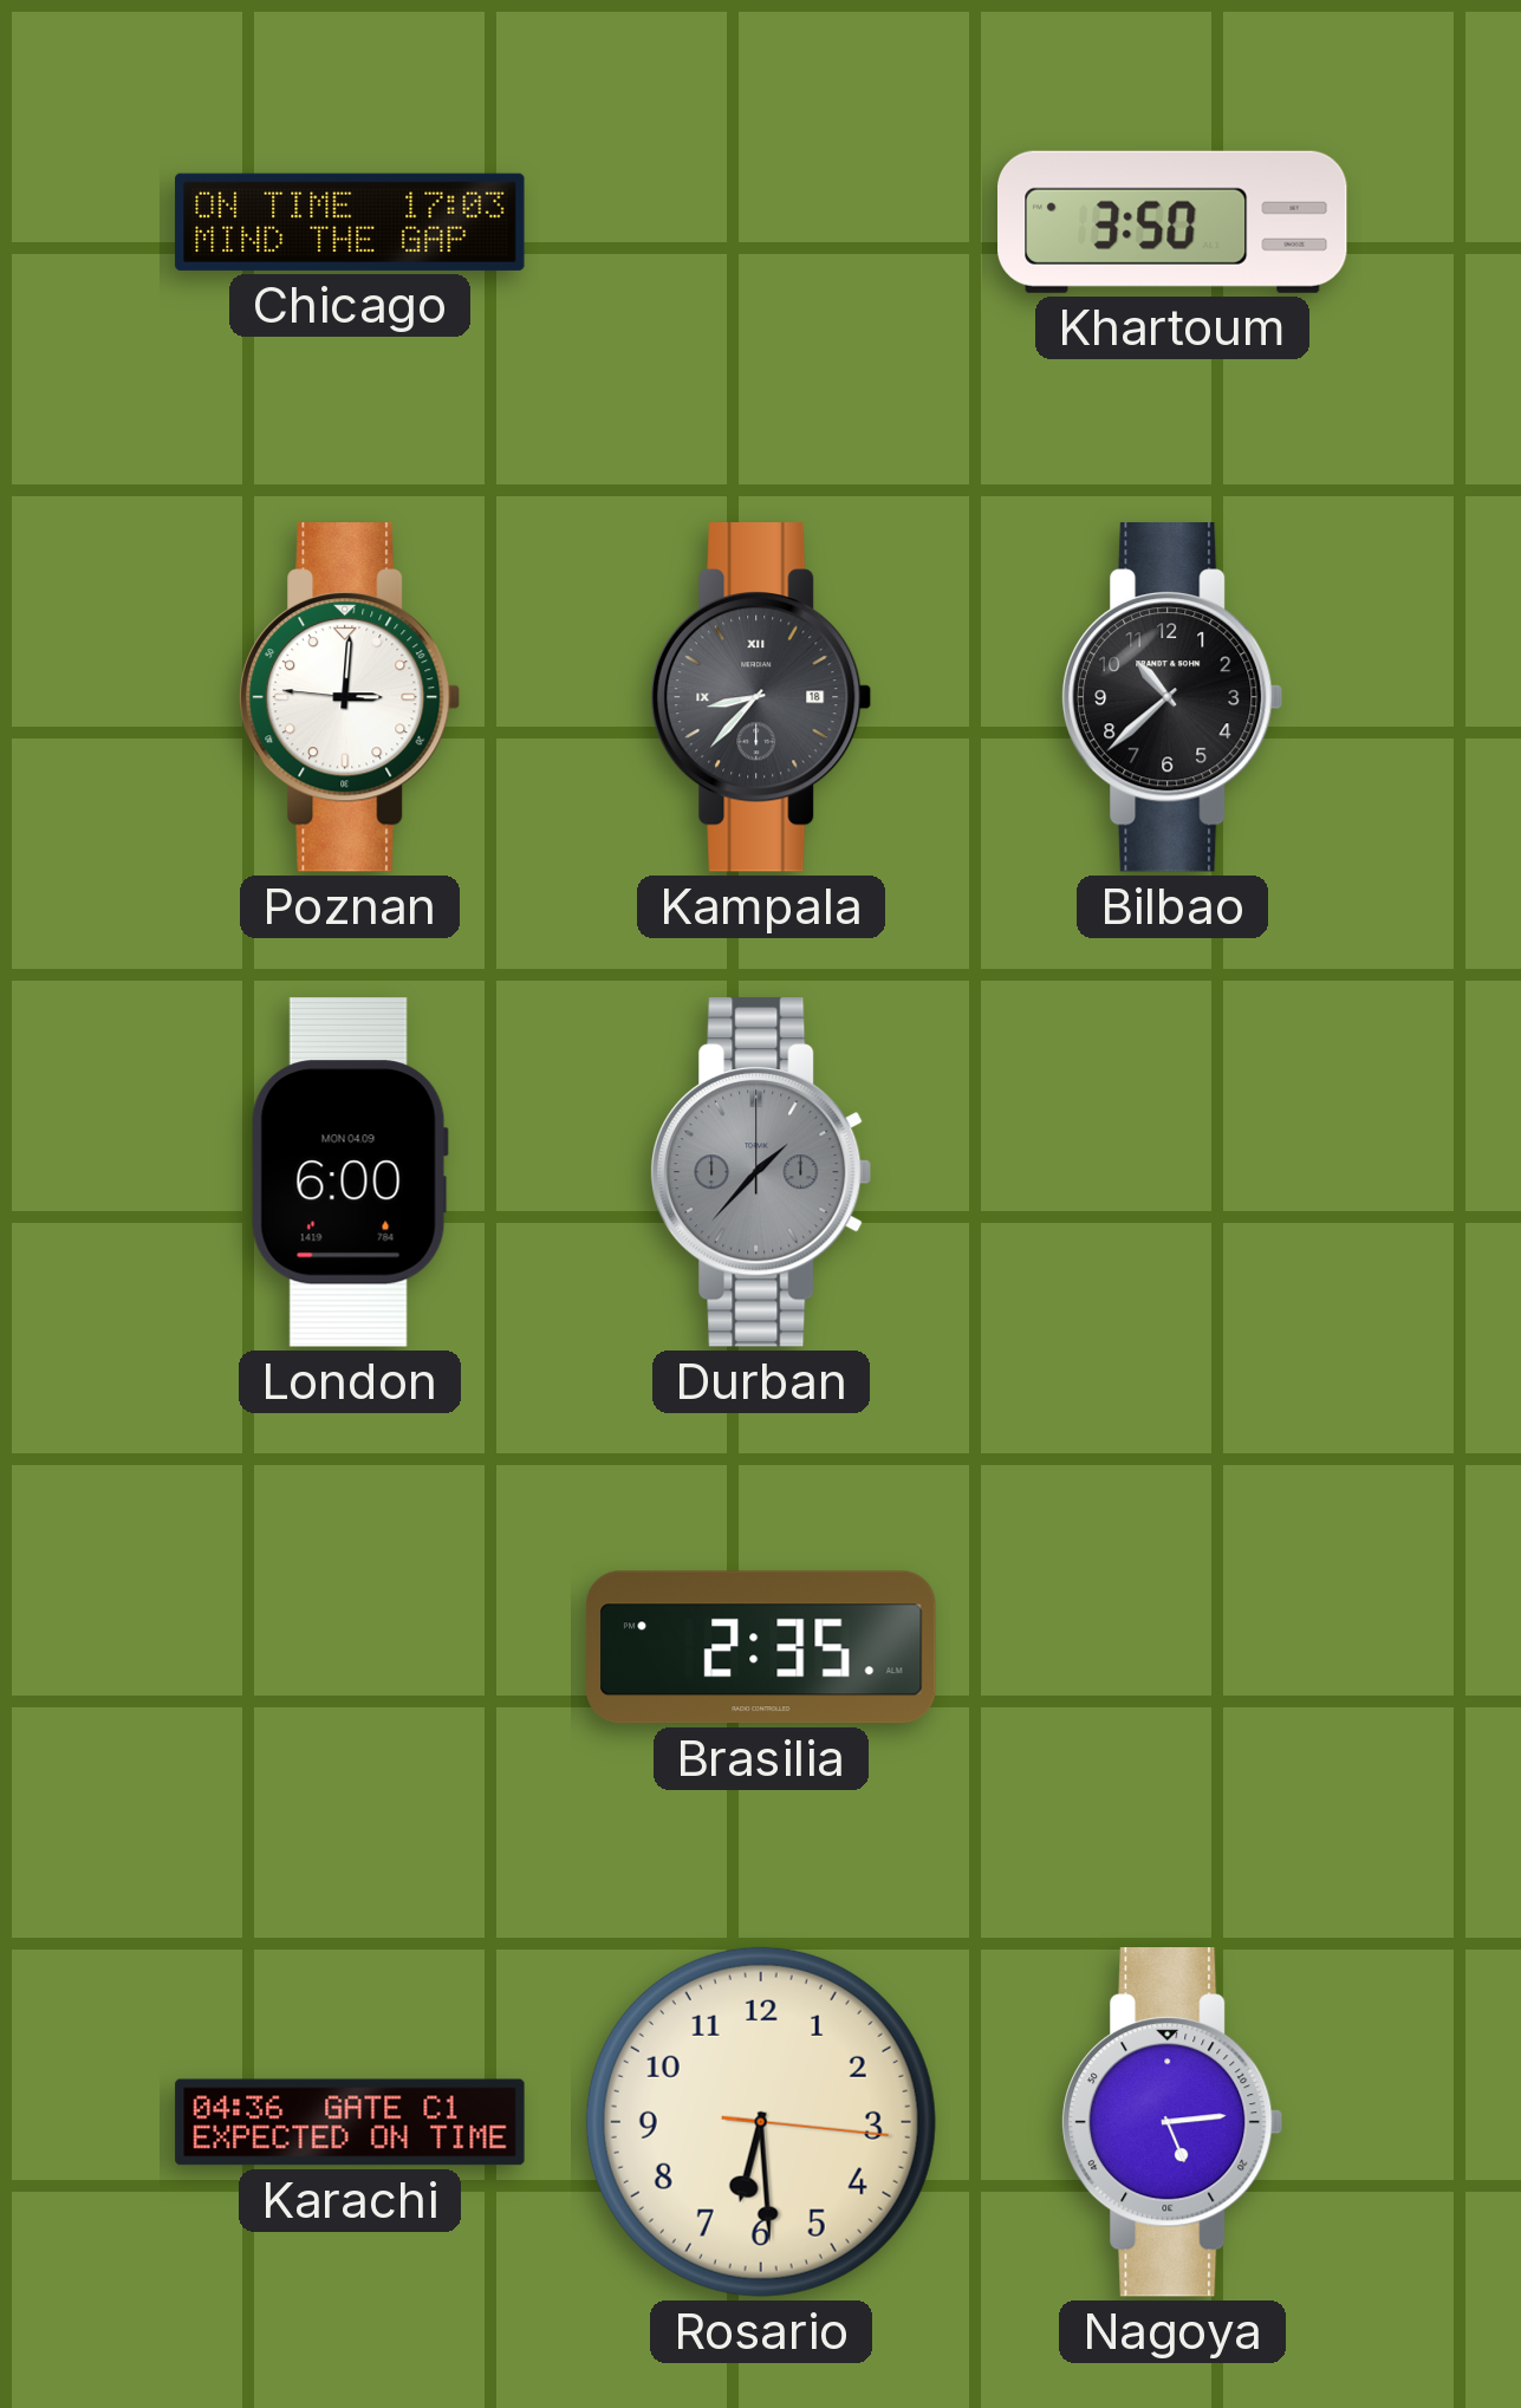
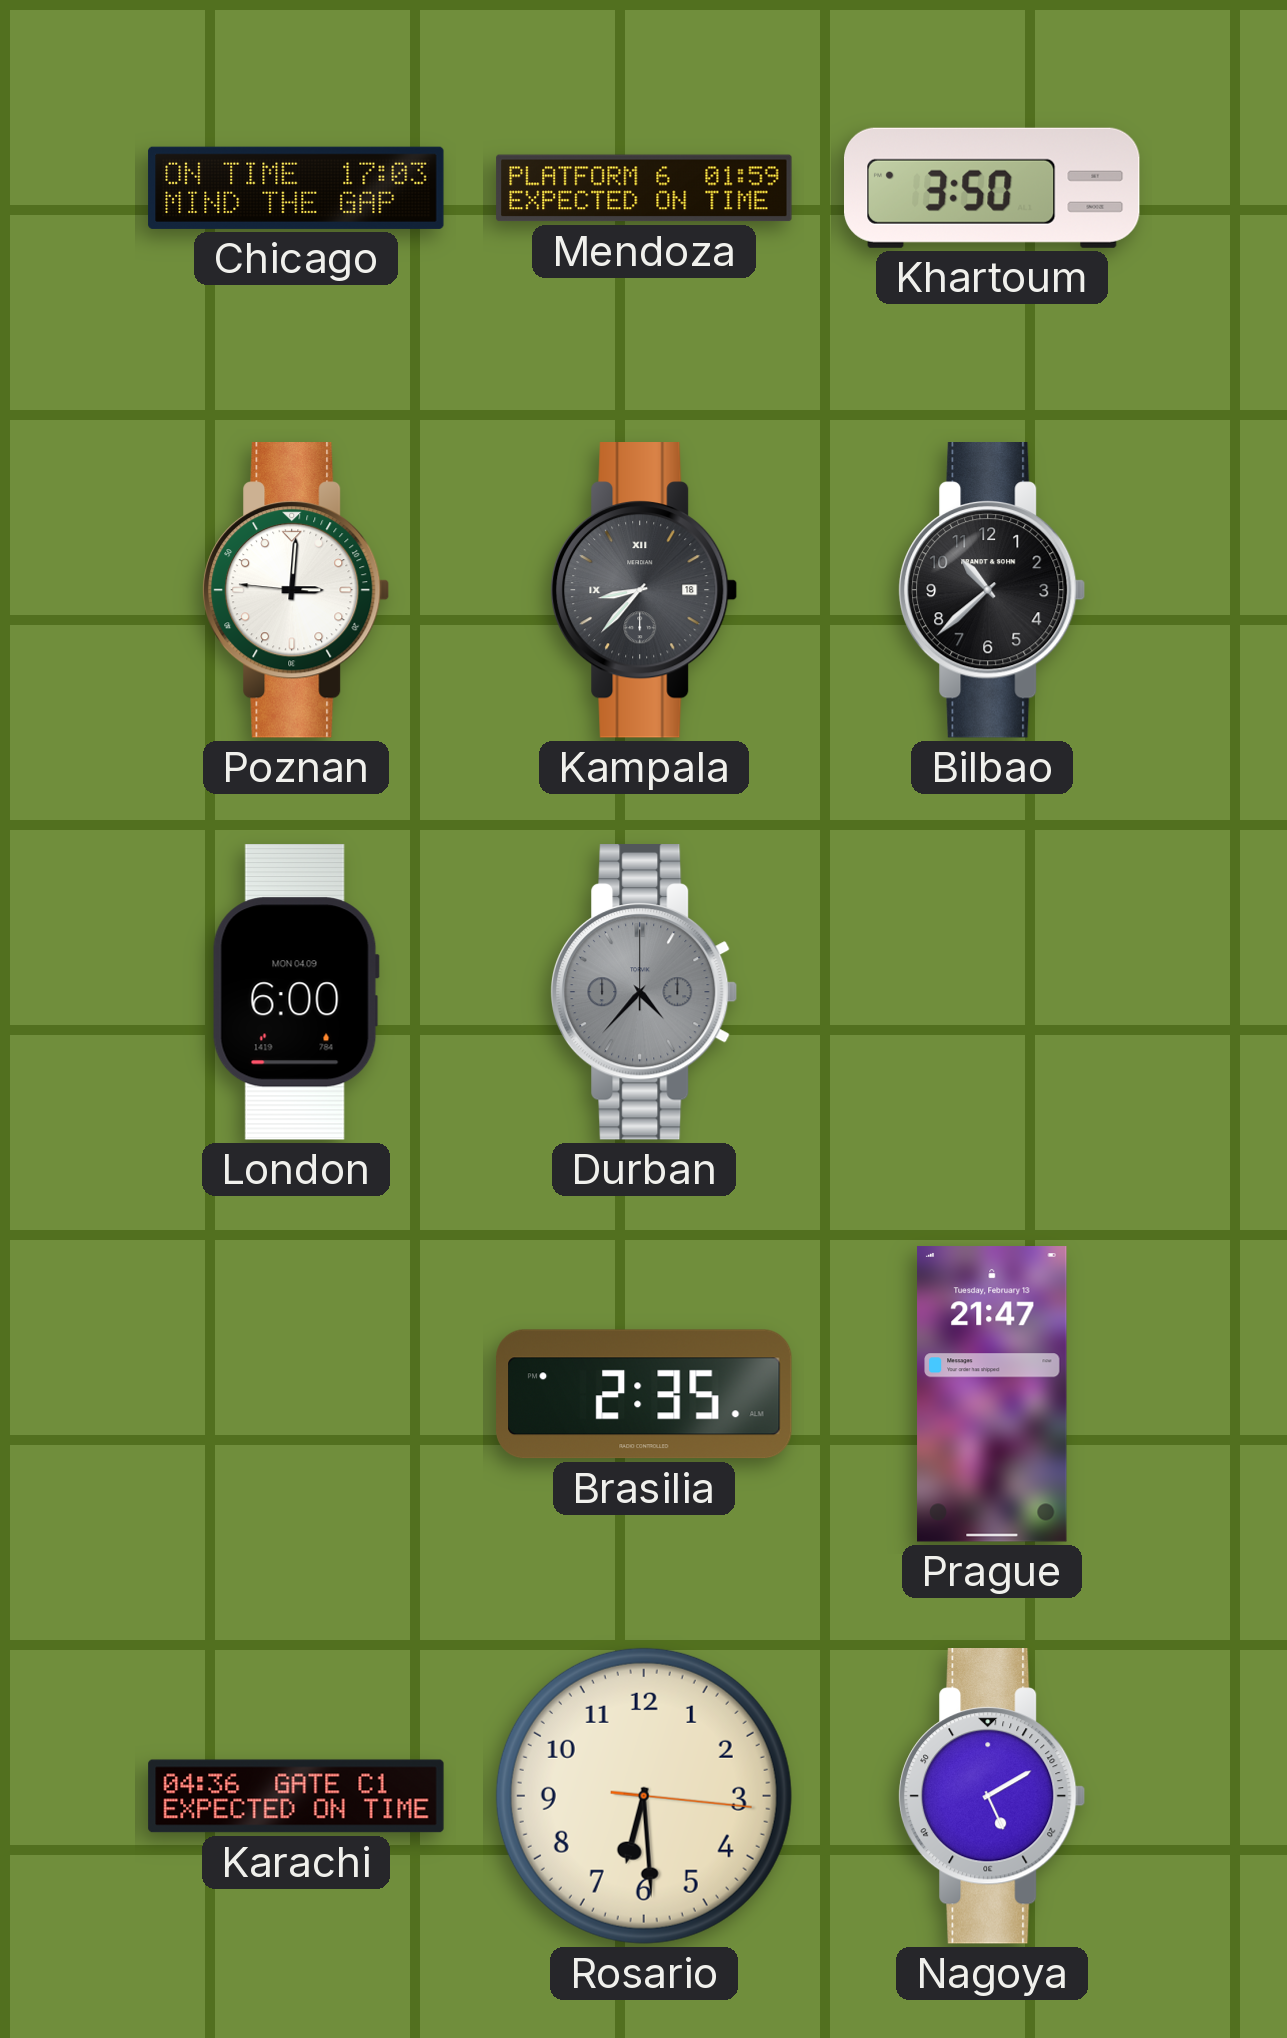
Mendoza: none -> 01:59 (644, 188)
Durban: 1:37 -> 4:37 (644, 993)
Prague: none -> 21:47 (993, 1394)
Nagoya: 5:14 -> 5:10 (992, 1797)
